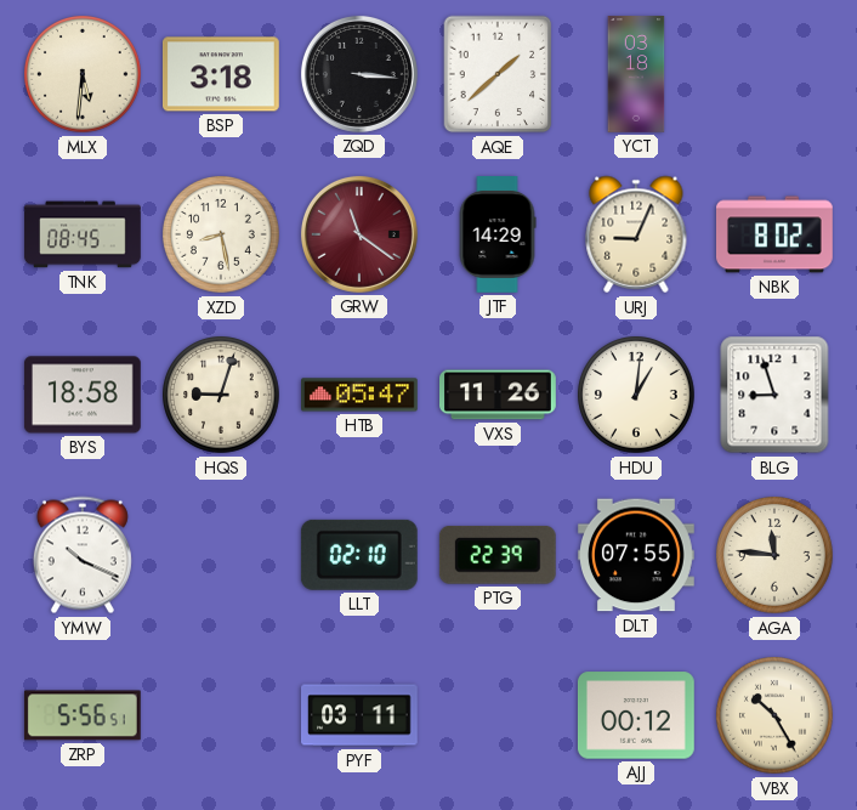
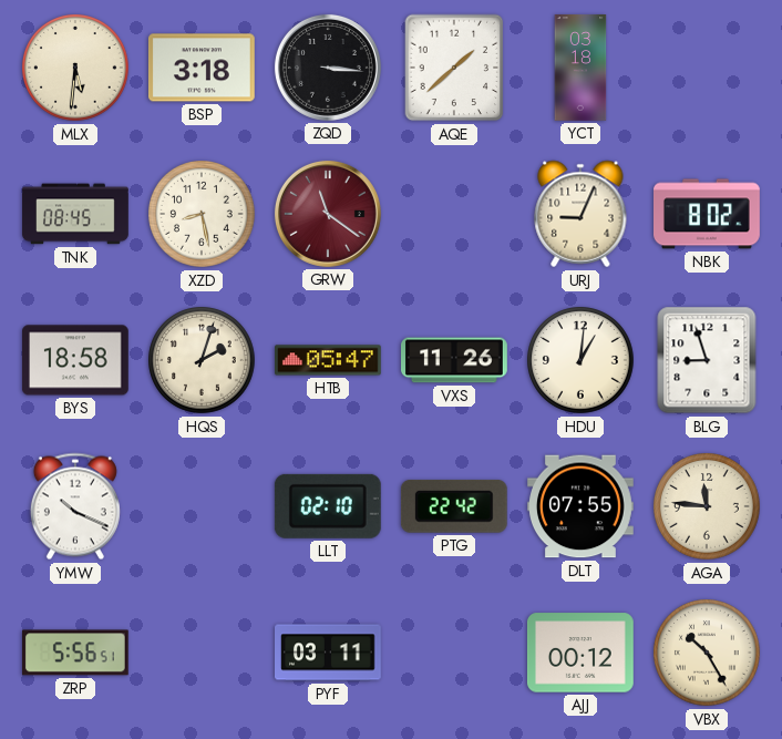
JTF: 14:29 -> none (498, 236)
HQS: 9:03 -> 2:03 (203, 361)
PTG: 22:39 -> 22:42 (454, 506)
